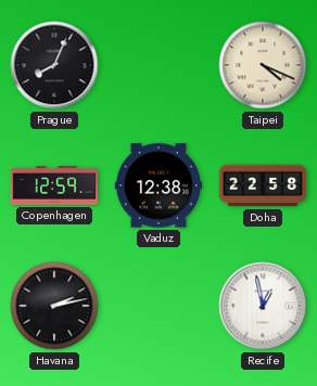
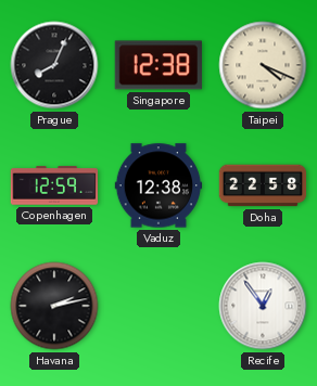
Singapore: none -> 12:38 (158, 65)
Recife: 12:58 -> 12:54 (263, 306)
